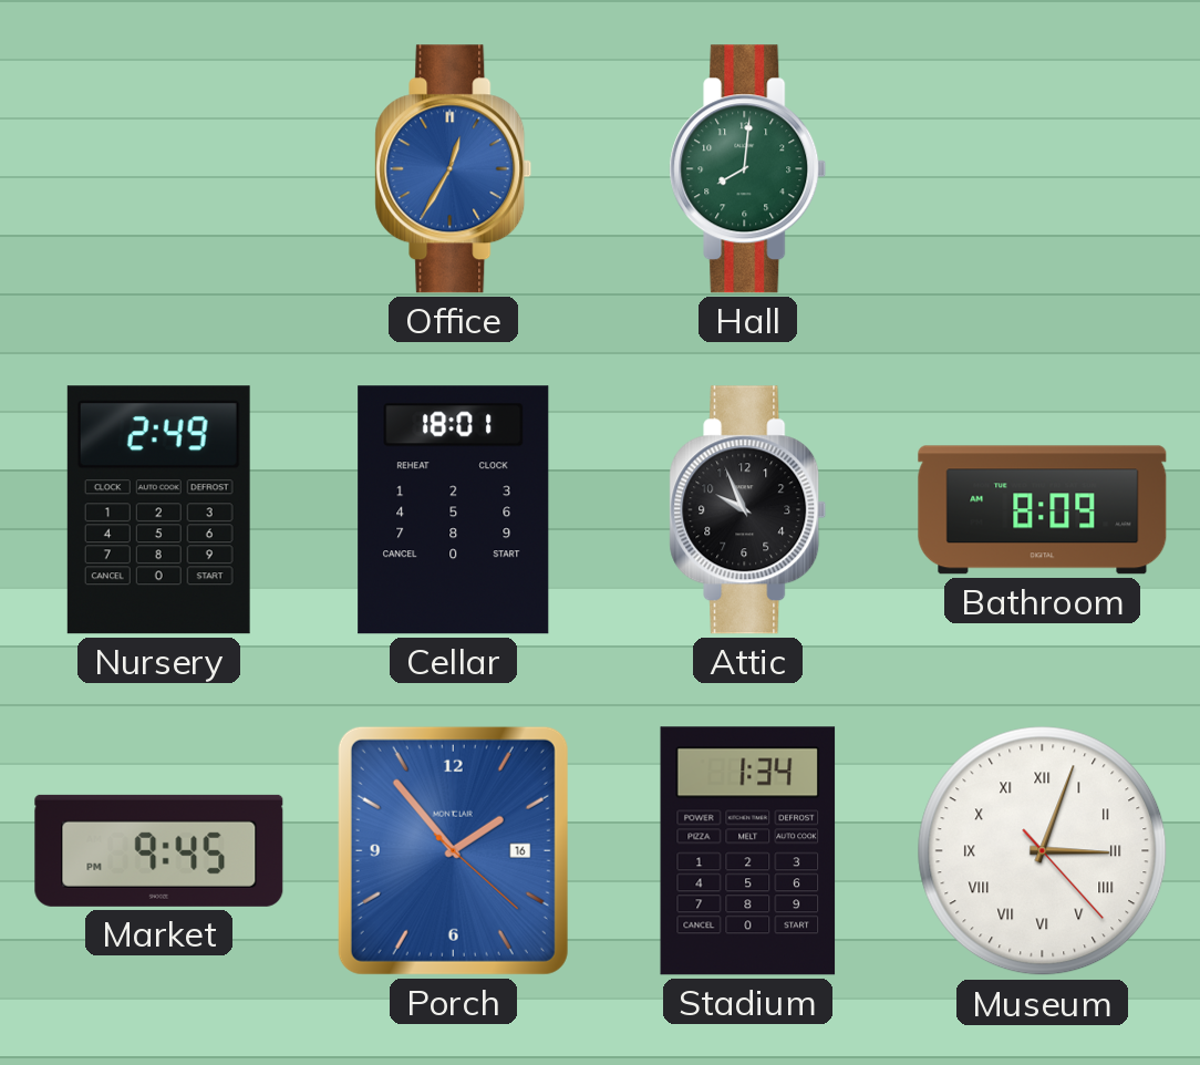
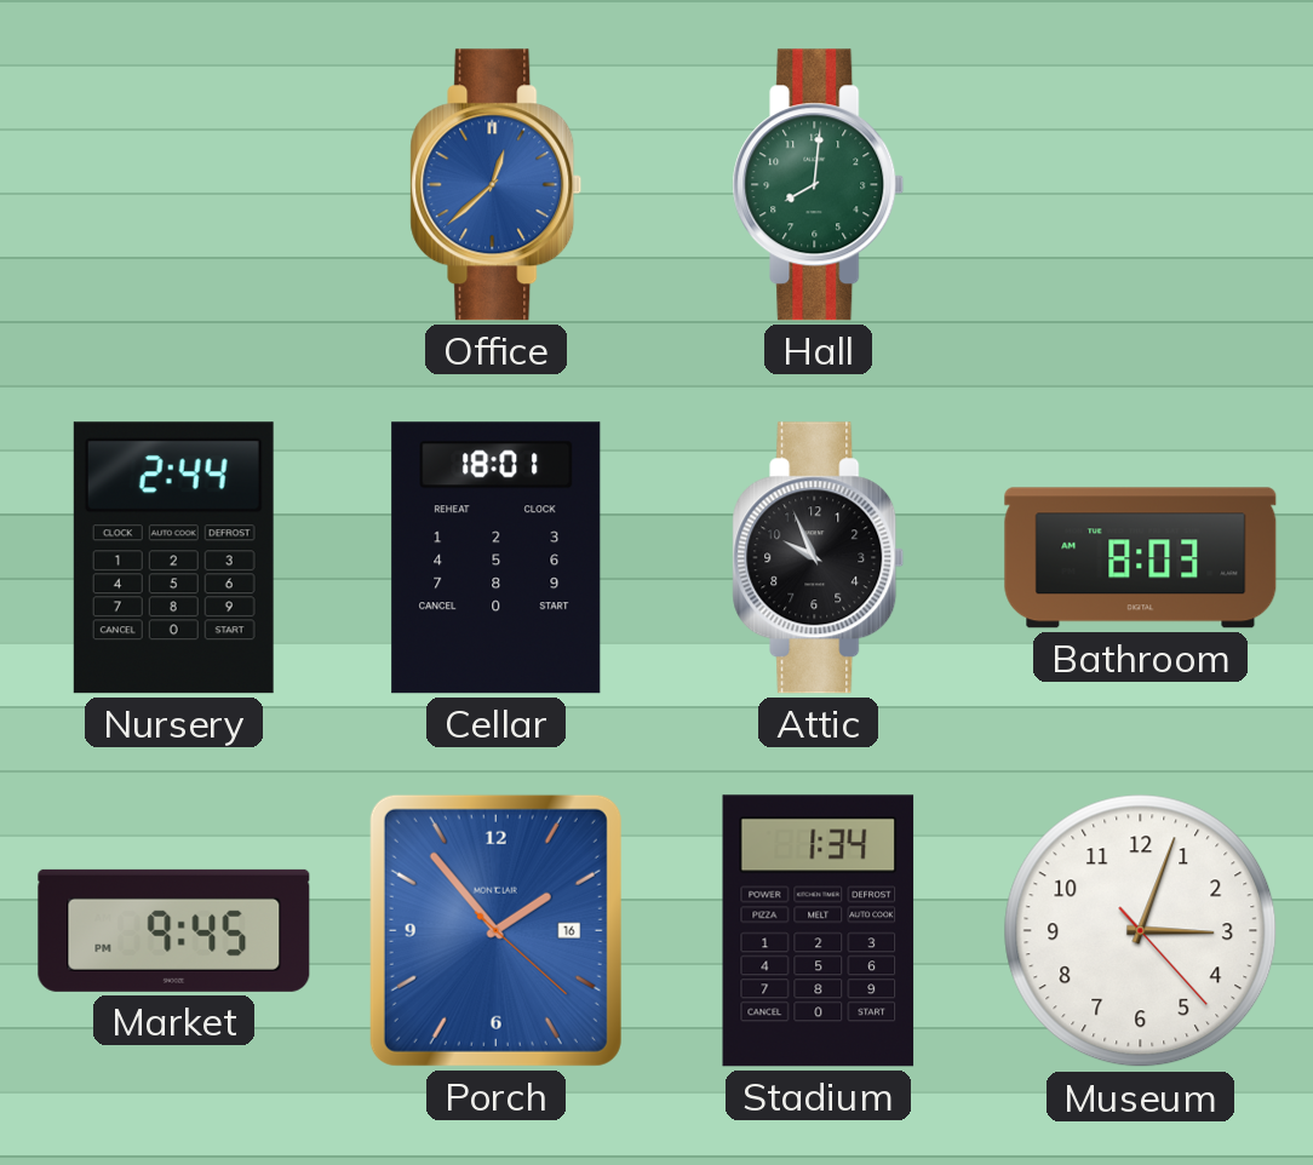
Office: 12:35 -> 12:38 (497, 185)
Nursery: 2:49 -> 2:44 (173, 558)
Bathroom: 8:09 -> 8:03 (1141, 558)
Museum numerals: Roman -> Arabic (1141, 931)
